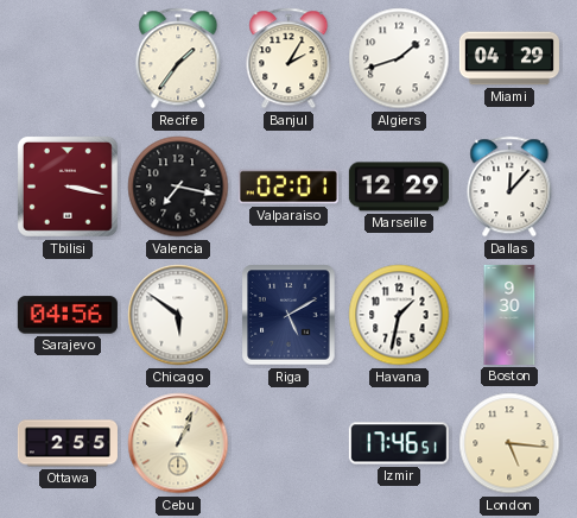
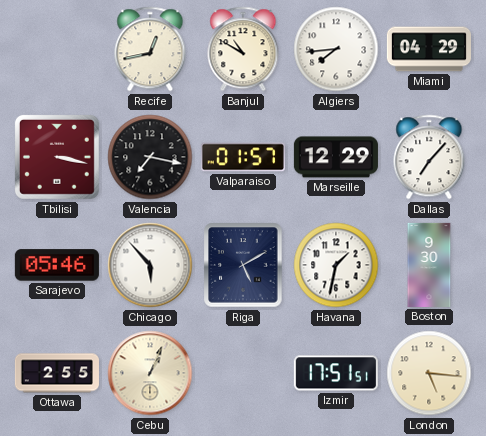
Recife: 1:36 -> 12:43 (150, 49)
Banjul: 2:05 -> 10:50 (243, 49)
Algiers: 1:42 -> 7:44 (336, 49)
Valparaiso: 02:01 -> 01:57 (243, 157)
Dallas: 12:07 -> 7:07 (429, 157)
Sarajevo: 04:56 -> 05:46 (57, 265)
Chicago: 5:51 -> 5:53 (150, 265)
Izmir: 17:46 -> 17:51 (336, 373)
